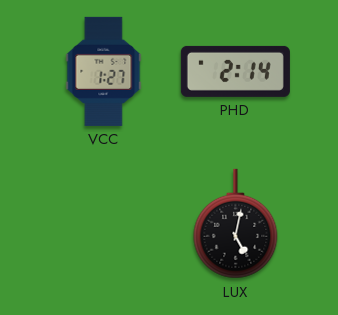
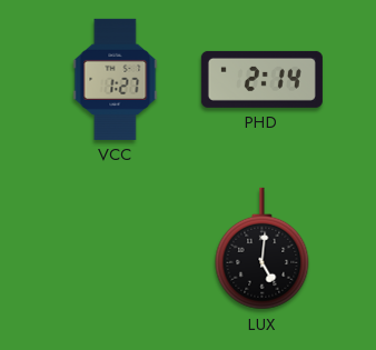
LUX: 5:02 -> 5:01 (263, 249)
